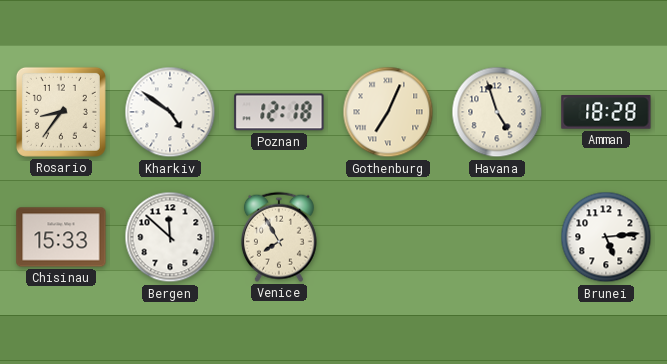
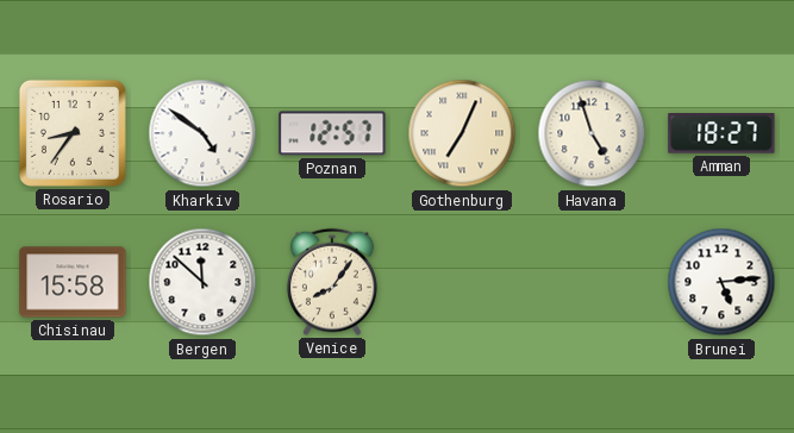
Poznan: 12:18 -> 12:57 (332, 133)
Amman: 18:28 -> 18:27 (721, 133)
Chisinau: 15:33 -> 15:58 (73, 282)
Venice: 7:55 -> 8:06 (332, 282)
